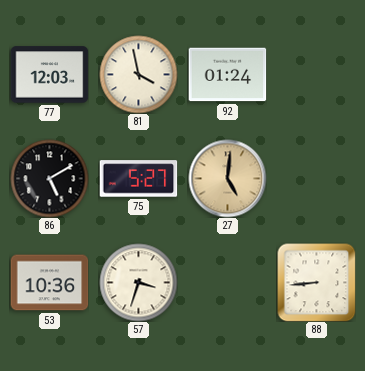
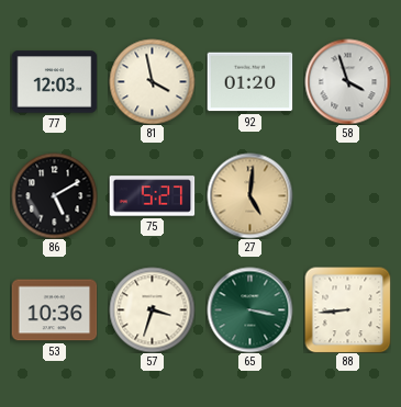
92: 01:24 -> 01:20 (249, 82)
58: none -> 3:57 (347, 81)
65: none -> 3:17 (249, 309)
